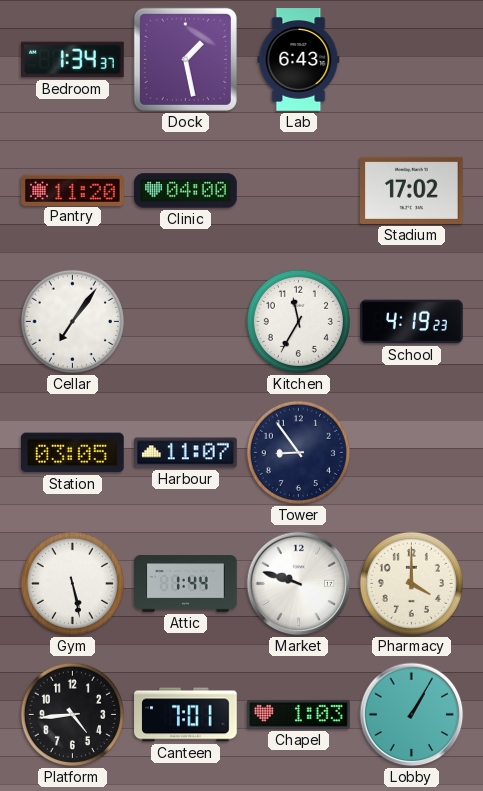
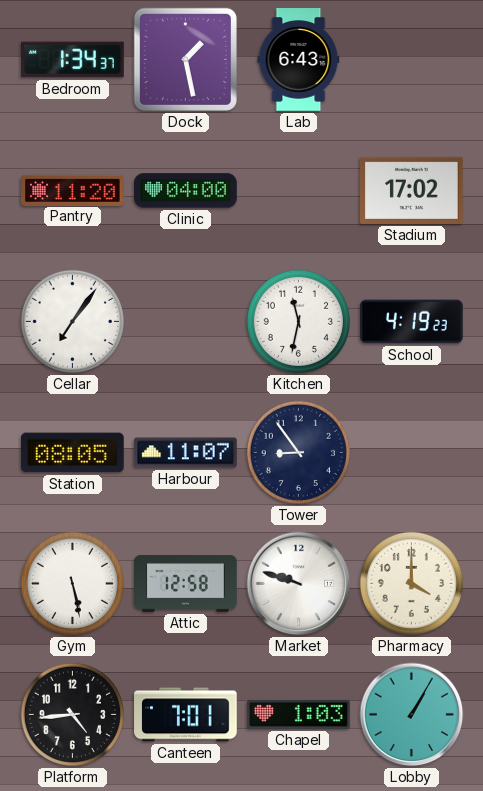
Kitchen: 11:35 -> 11:32 (298, 321)
Station: 03:05 -> 08:05 (73, 453)
Attic: 1:44 -> 12:58 (186, 584)
